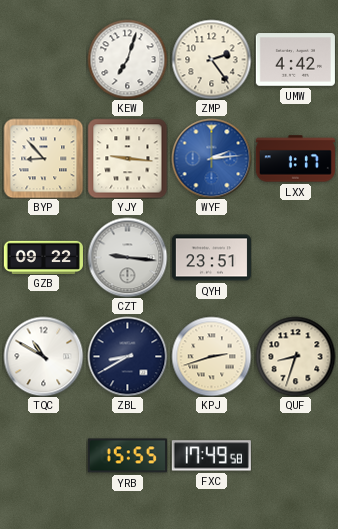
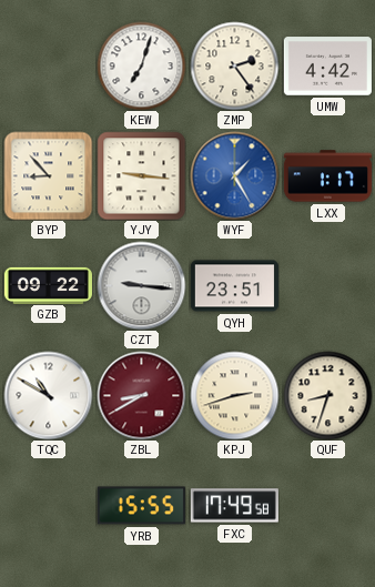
WYF: 2:14 -> 1:25 (234, 175)
ZBL dial: navy -> burgundy (141, 395)
